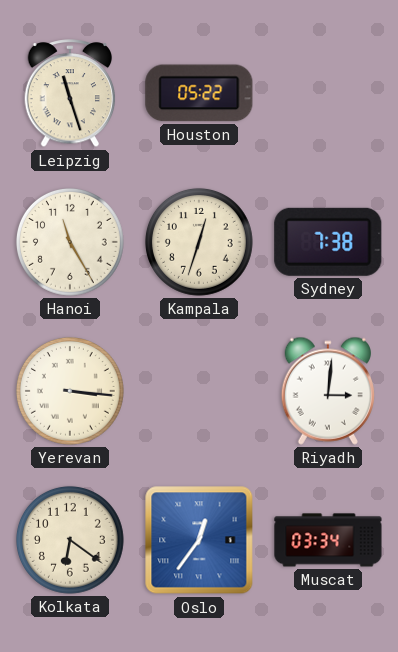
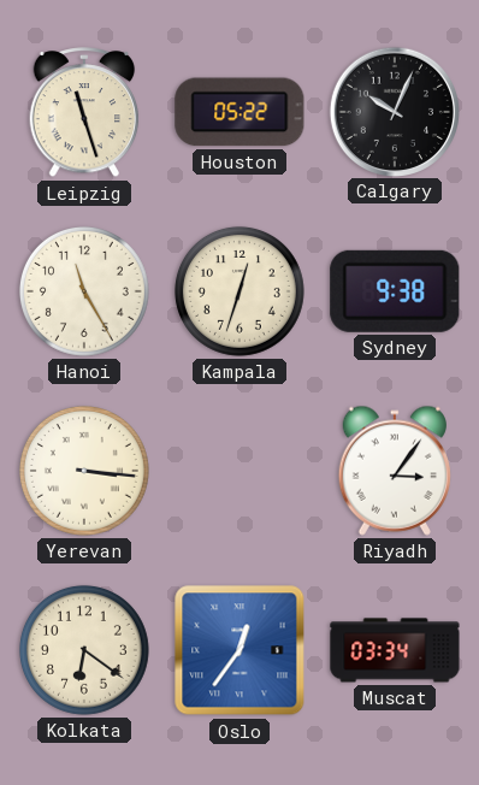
Calgary: none -> 10:04 (394, 111)
Sydney: 7:38 -> 9:38 (395, 291)
Riyadh: 3:01 -> 3:06 (395, 471)
